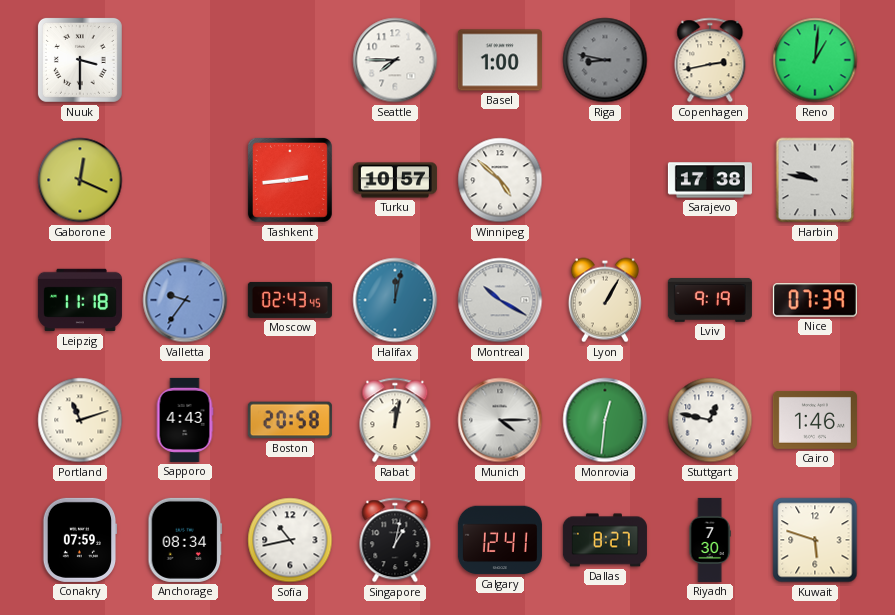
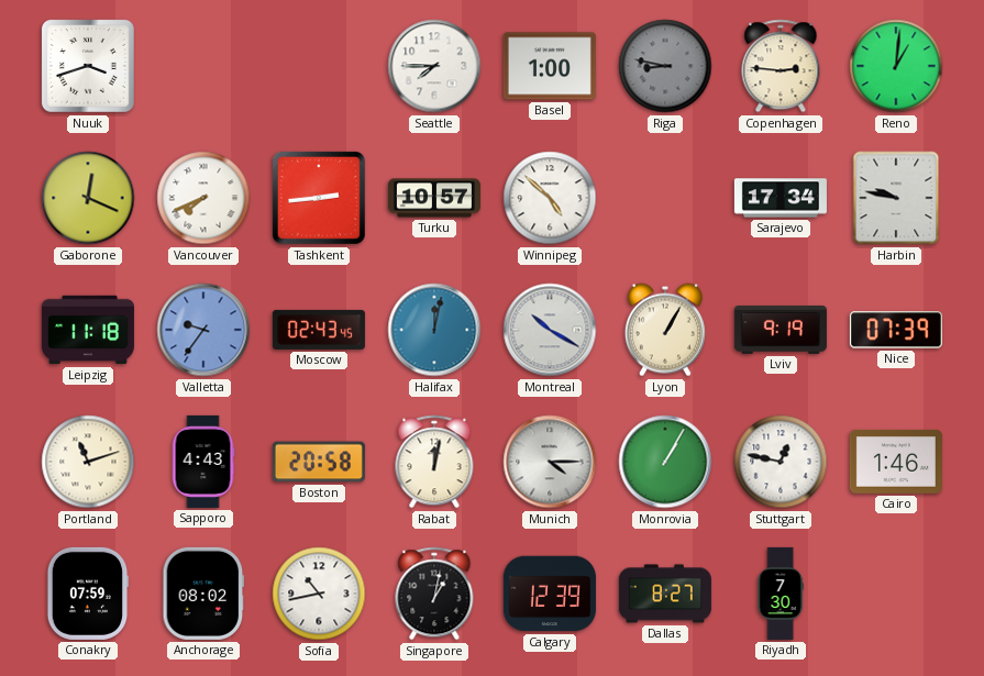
Nuuk: 3:30 -> 3:42 (88, 66)
Copenhagen: 2:43 -> 2:46 (781, 66)
Vancouver: none -> 7:41 (203, 198)
Sarajevo: 17:38 -> 17:34 (781, 198)
Monrovia: 12:31 -> 1:05 (665, 462)
Anchorage: 08:34 -> 08:02 (203, 594)
Calgary: 12:41 -> 12:39 (550, 594)
Kuwait: 5:48 -> none (815, 540)
